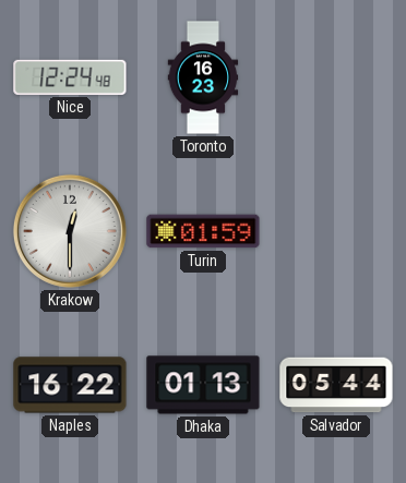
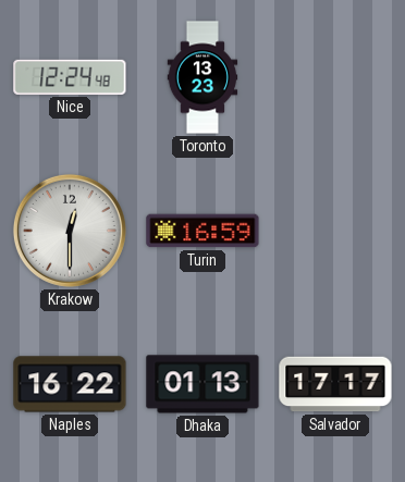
Toronto: 16:23 -> 13:23 (202, 77)
Turin: 01:59 -> 16:59 (202, 231)
Salvador: 05:44 -> 17:17 (335, 384)
